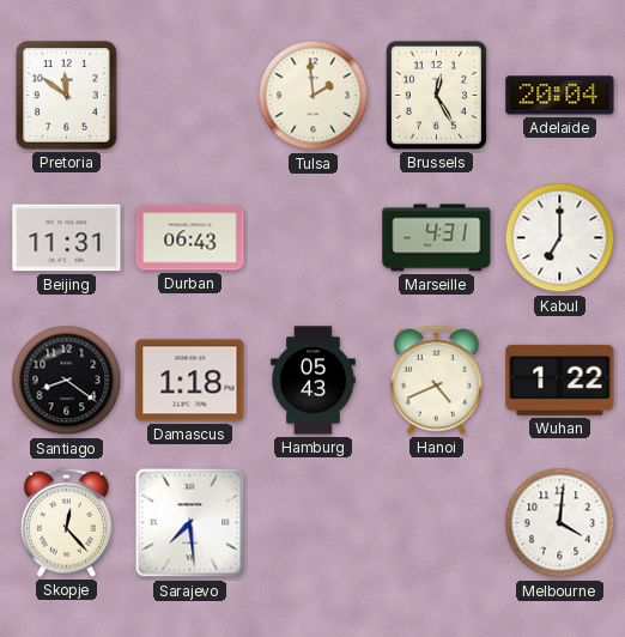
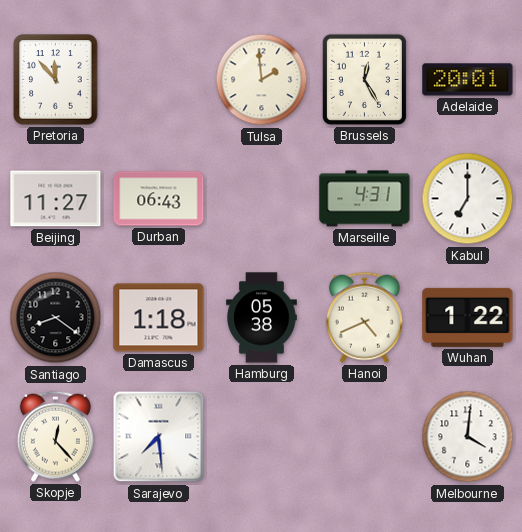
Pretoria: 11:51 -> 11:53 (56, 80)
Adelaide: 20:04 -> 20:01 (468, 80)
Beijing: 11:31 -> 11:27 (56, 199)
Hamburg: 05:43 -> 05:38 (262, 318)
